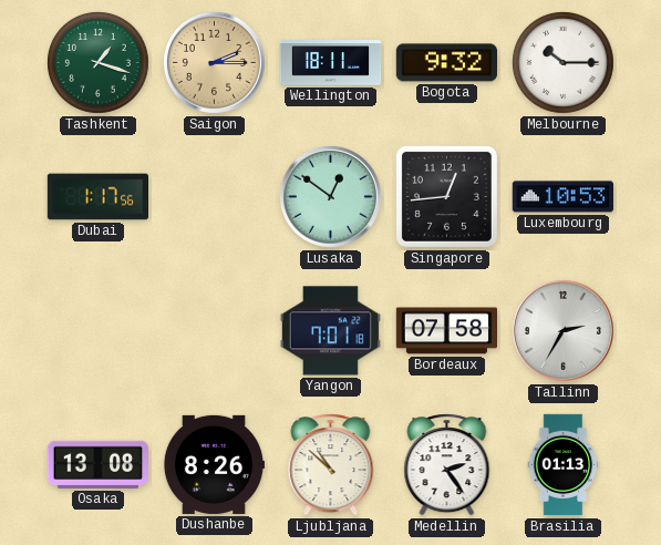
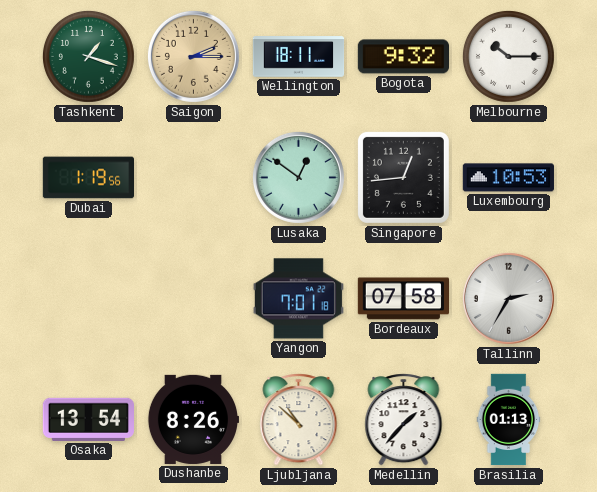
Dubai: 1:17 -> 1:19 (89, 178)
Osaka: 13:08 -> 13:54 (88, 419)
Medellin: 2:24 -> 1:37 (404, 420)
